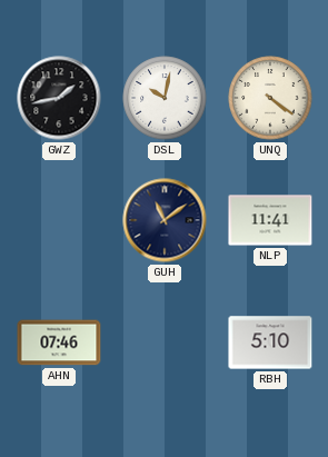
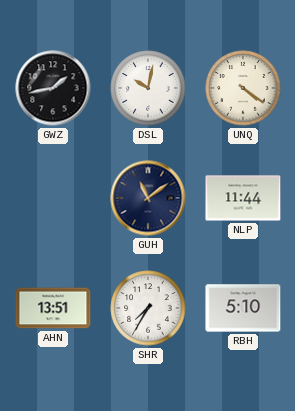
NLP: 11:41 -> 11:44 (243, 198)
AHN: 07:46 -> 13:51 (53, 308)
SHR: none -> 7:35 (148, 308)
